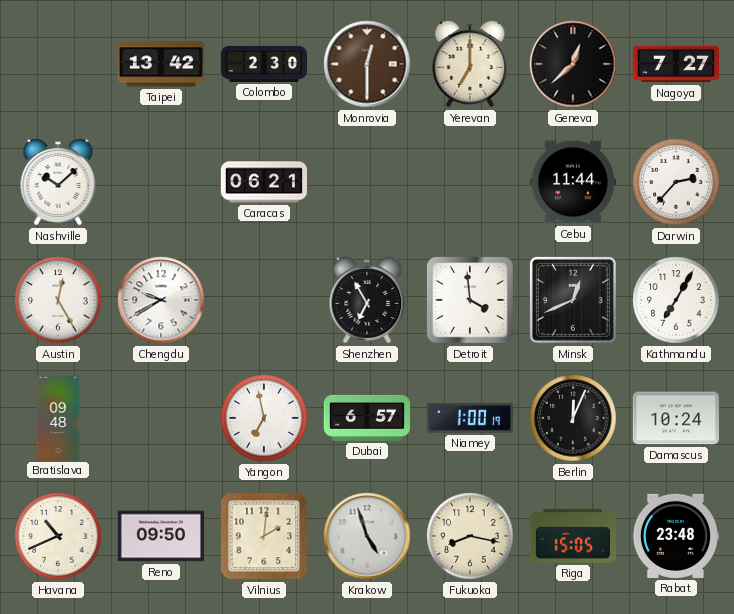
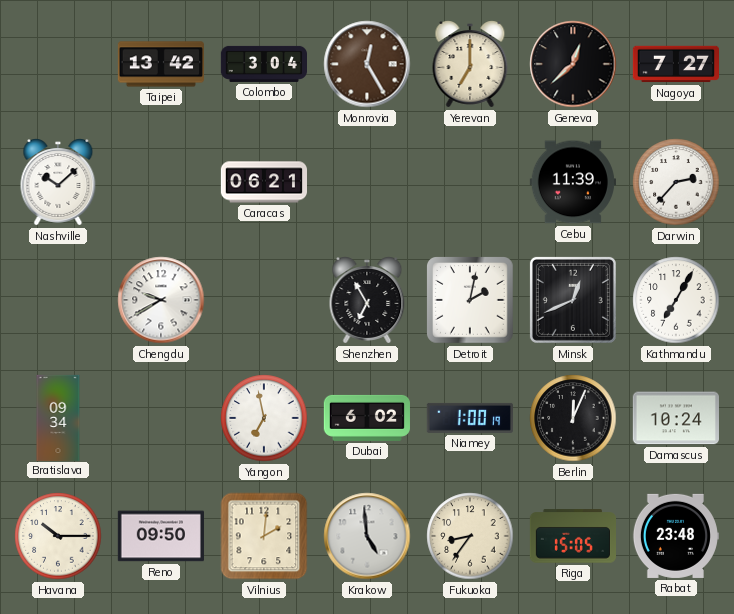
Colombo: 2:30 -> 3:04 (263, 64)
Monrovia: 12:30 -> 12:25 (367, 64)
Cebu: 11:44 -> 11:39 (573, 182)
Austin: 12:25 -> none (58, 300)
Detroit: 3:59 -> 2:02 (471, 301)
Bratislava: 09:48 -> 09:34 (58, 417)
Dubai: 6:57 -> 6:02 (366, 418)
Havana: 10:41 -> 10:15 (58, 536)
Krakow: 4:57 -> 4:59 (367, 536)
Fukuoka: 8:17 -> 8:36 (470, 536)
